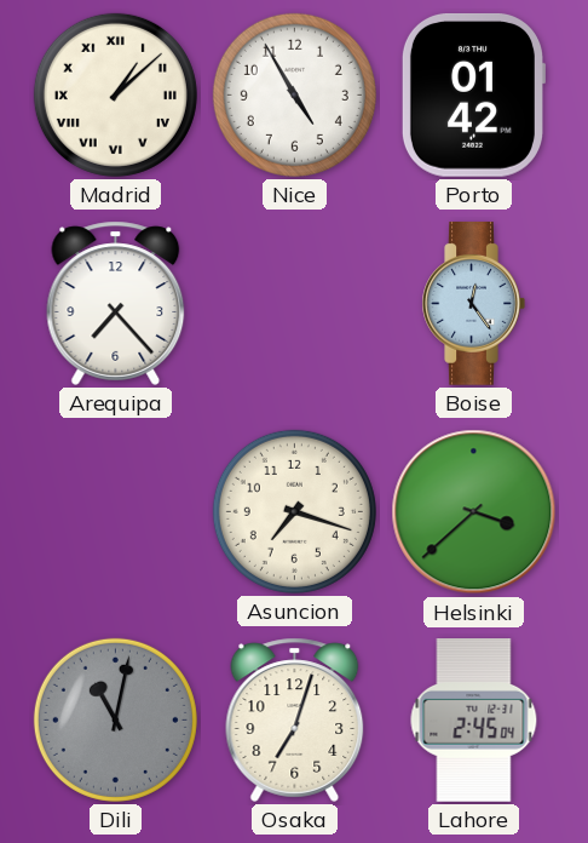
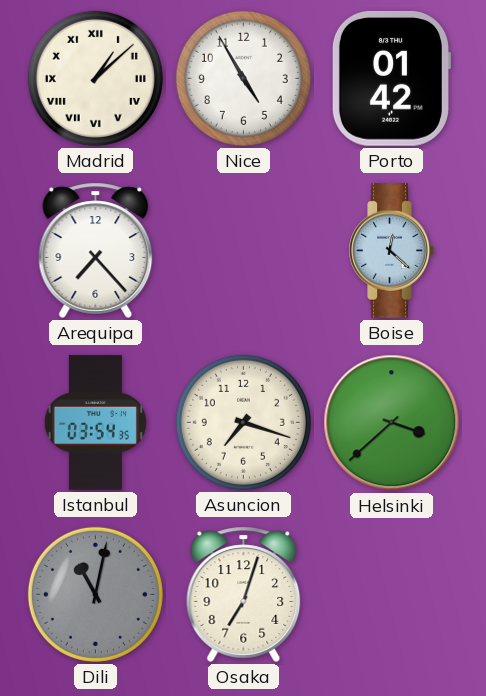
Boise: 12:24 -> 12:22 (391, 251)
Istanbul: none -> 03:54 (95, 423)
Lahore: 2:45 -> none (474, 721)
